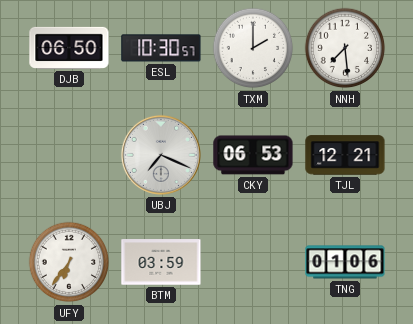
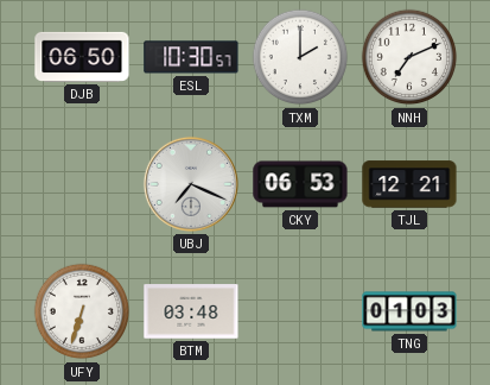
NNH: 7:29 -> 7:11 (409, 57)
UFY: 6:36 -> 6:33 (82, 311)
BTM: 03:59 -> 03:48 (191, 311)
TNG: 01:06 -> 01:03 (409, 311)
